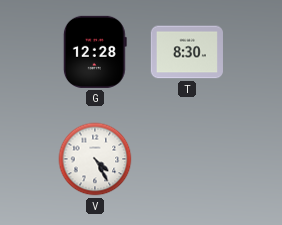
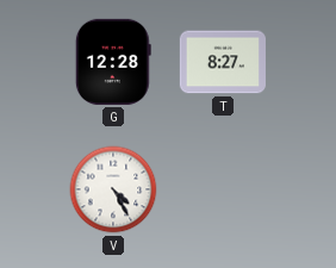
T: 8:30 -> 8:27 (223, 62)
